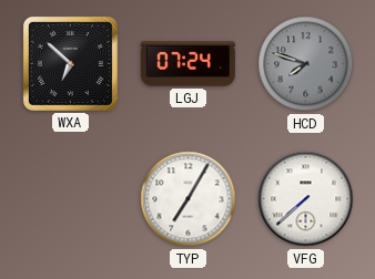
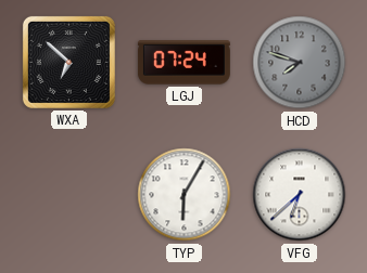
TYP: 7:05 -> 6:05 (185, 195)
VFG: 7:38 -> 6:38 (300, 195)
